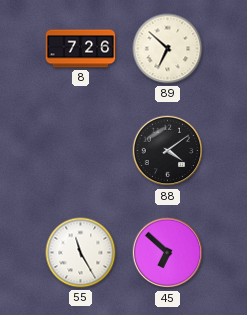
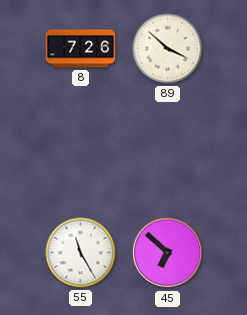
89: 6:52 -> 3:52 (168, 49)
88: 4:09 -> none (168, 151)
